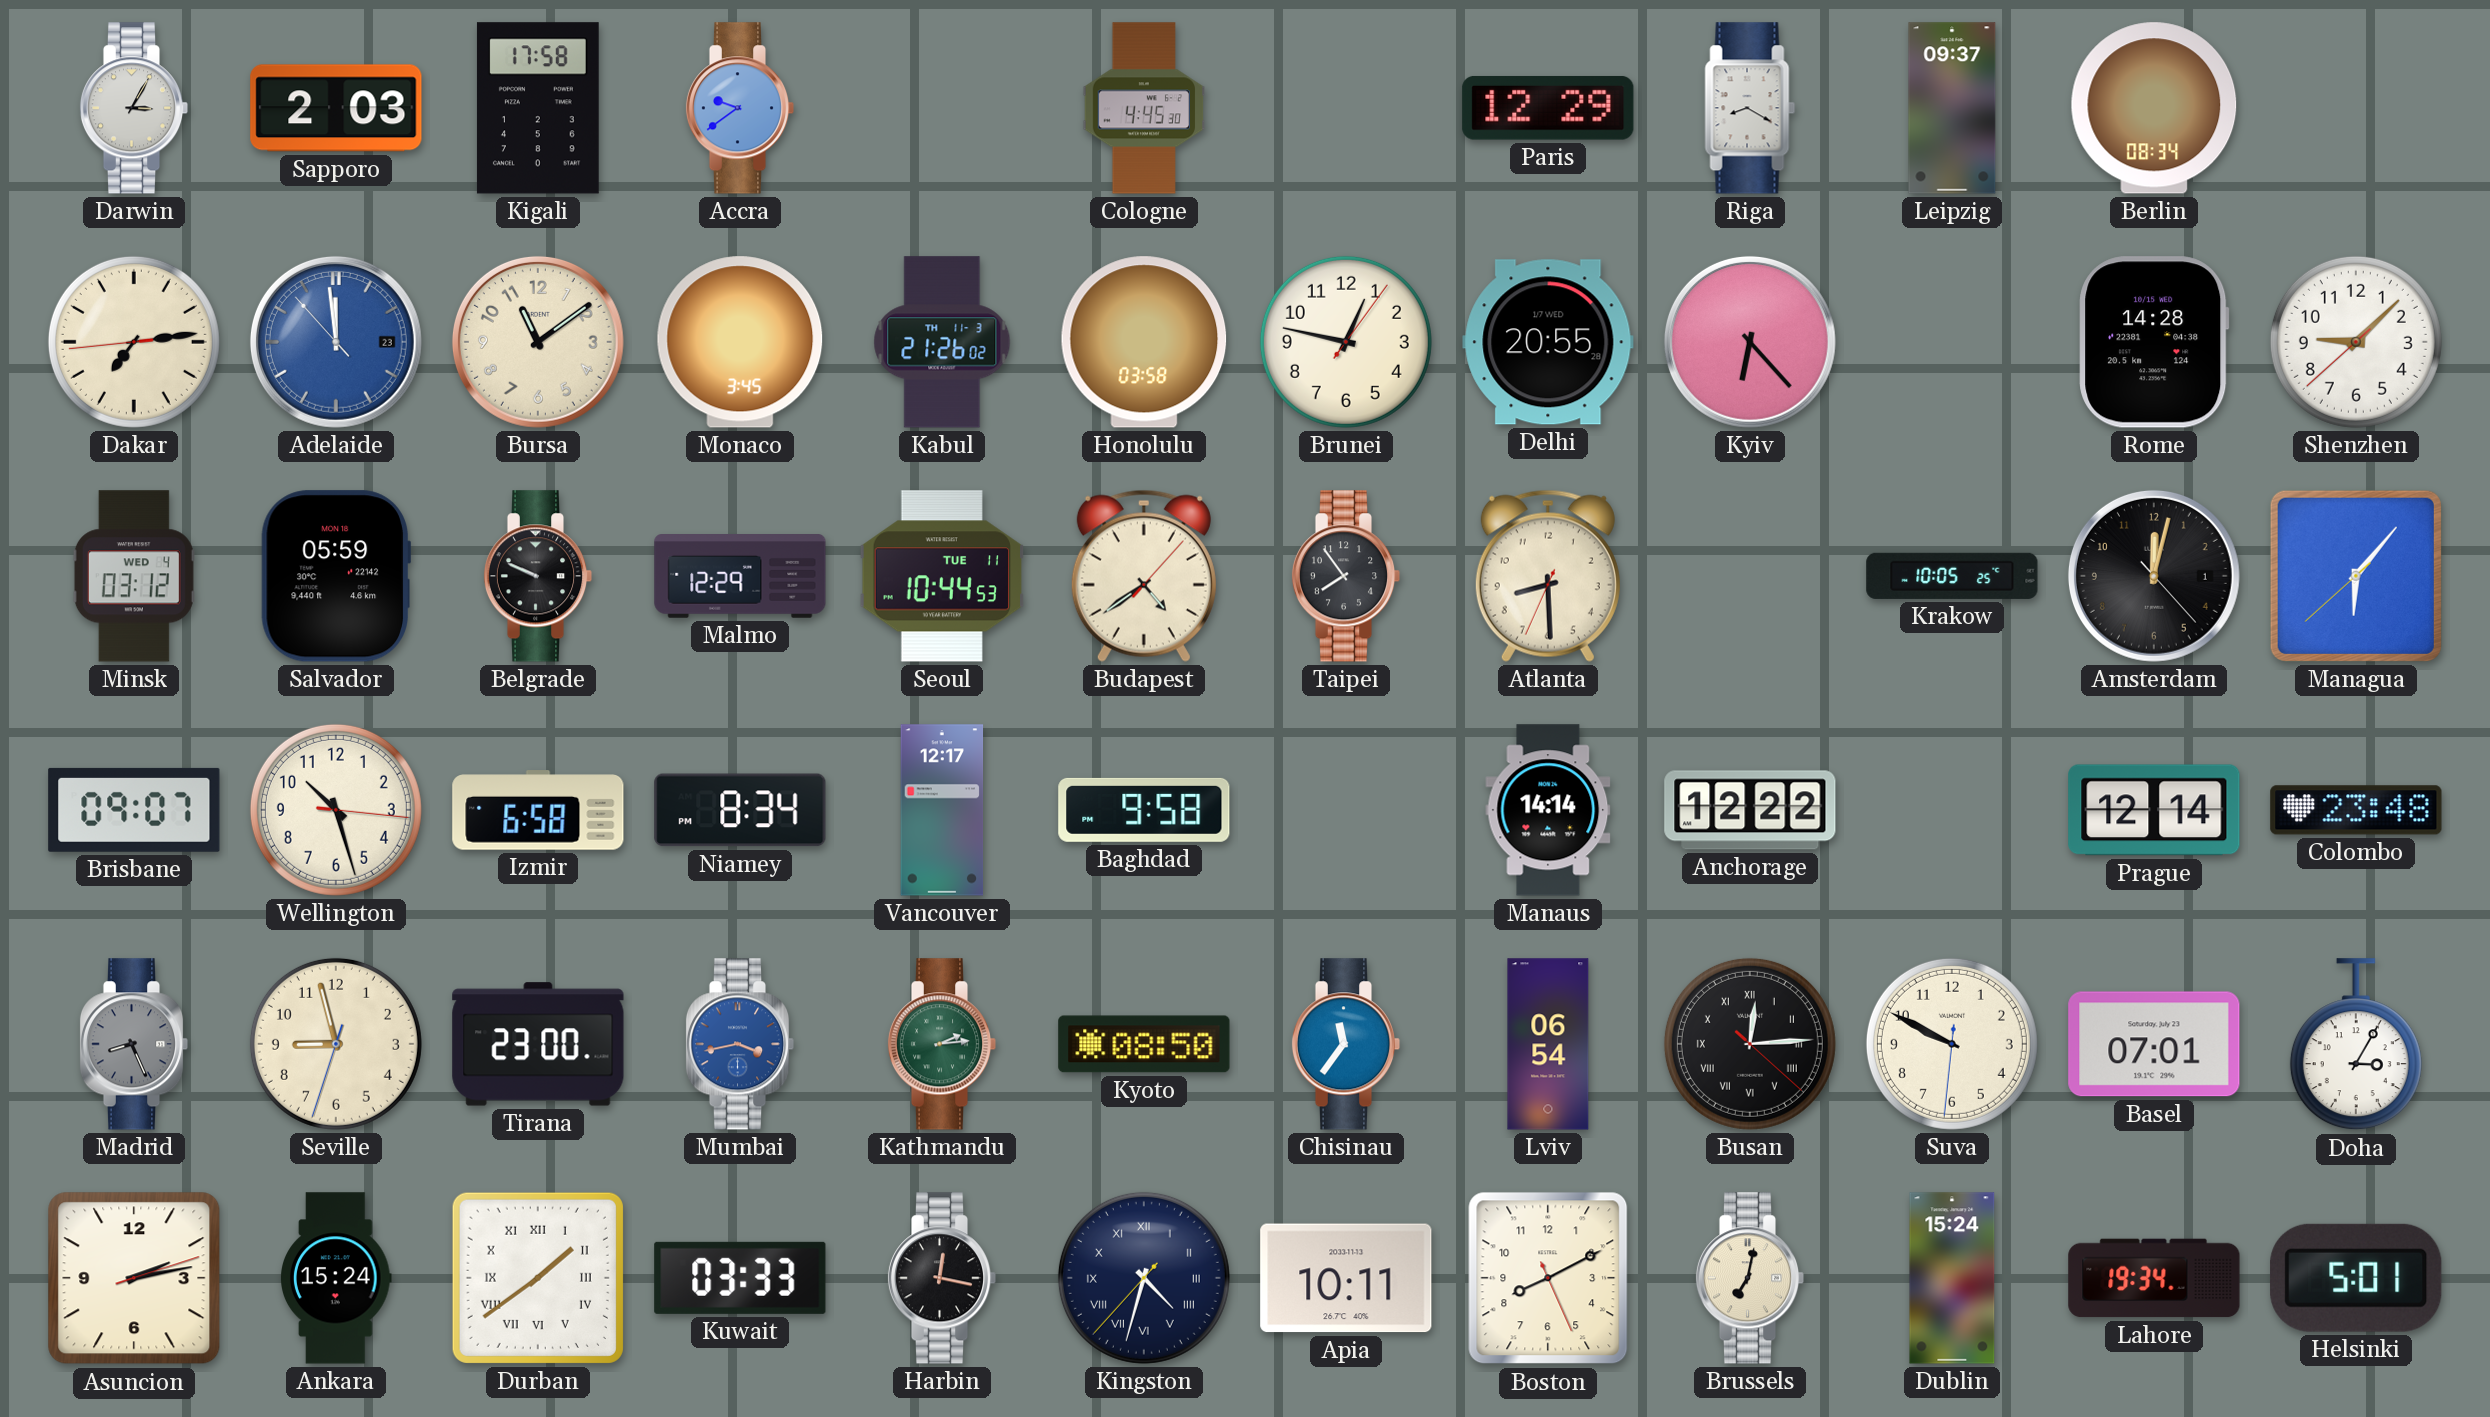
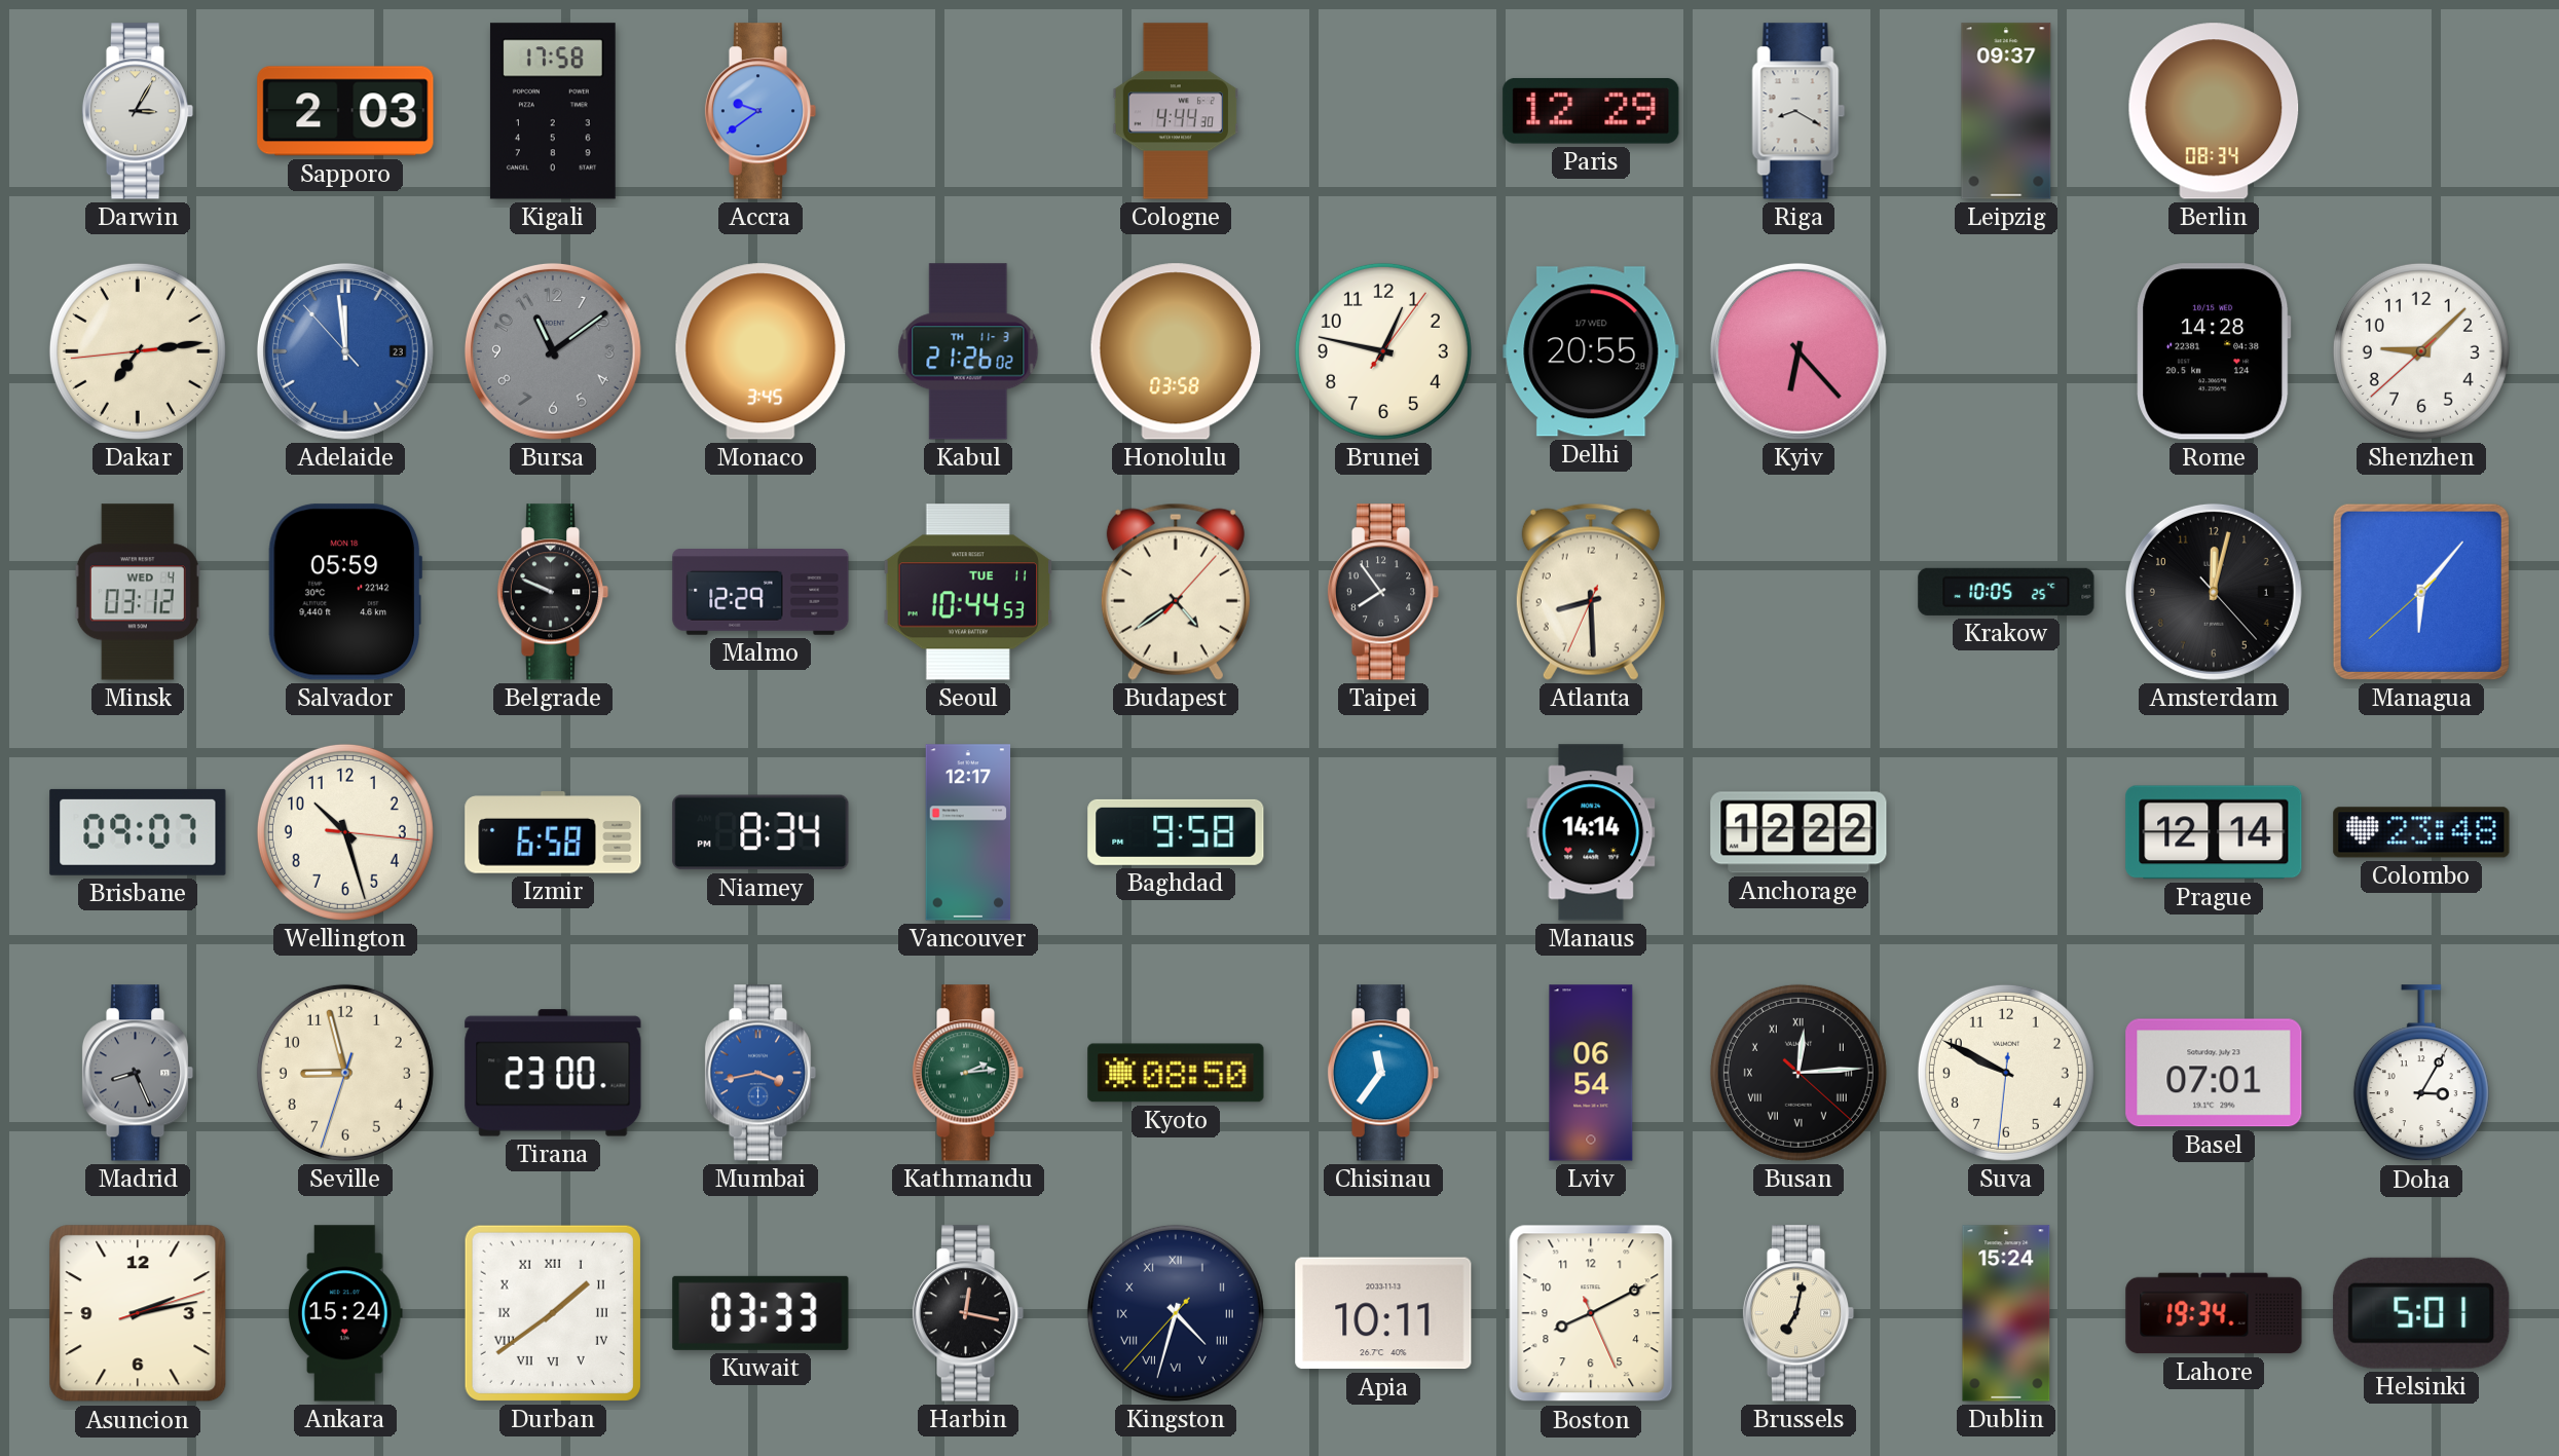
Cologne: 4:45 -> 4:44 (1176, 111)
Bursa dial: cream -> grey (553, 351)
